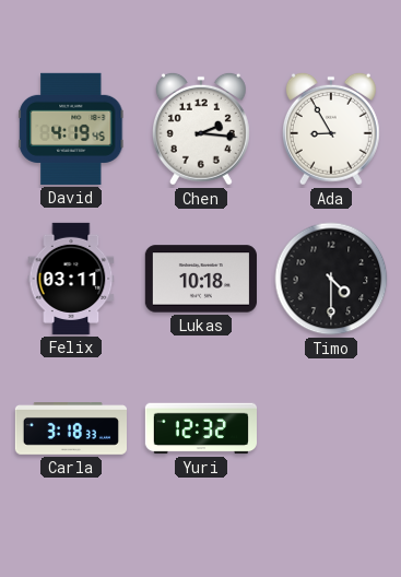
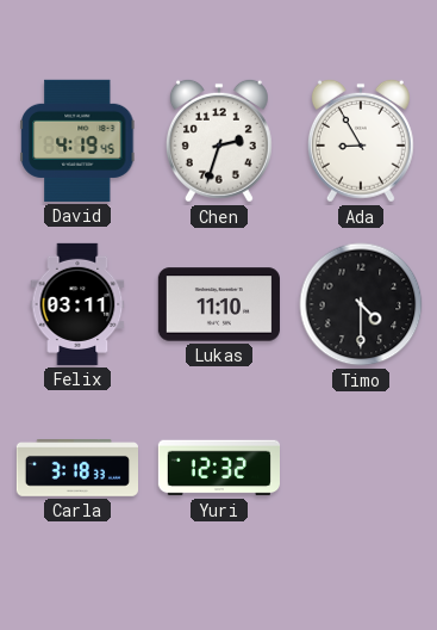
Chen: 2:16 -> 2:33 (219, 141)
Lukas: 10:18 -> 11:10 (219, 304)
